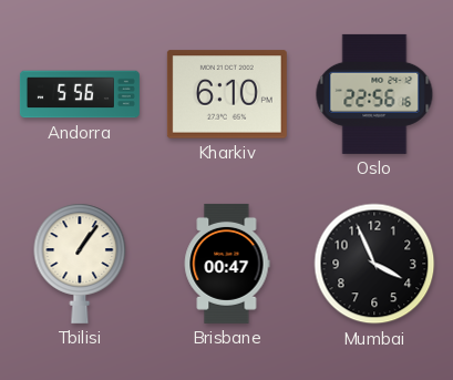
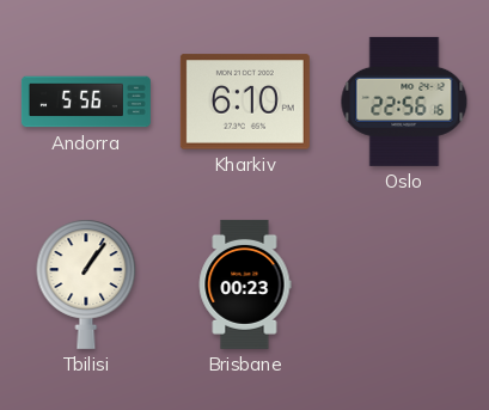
Brisbane: 00:47 -> 00:23 (245, 284)
Mumbai: 3:56 -> none (374, 264)
